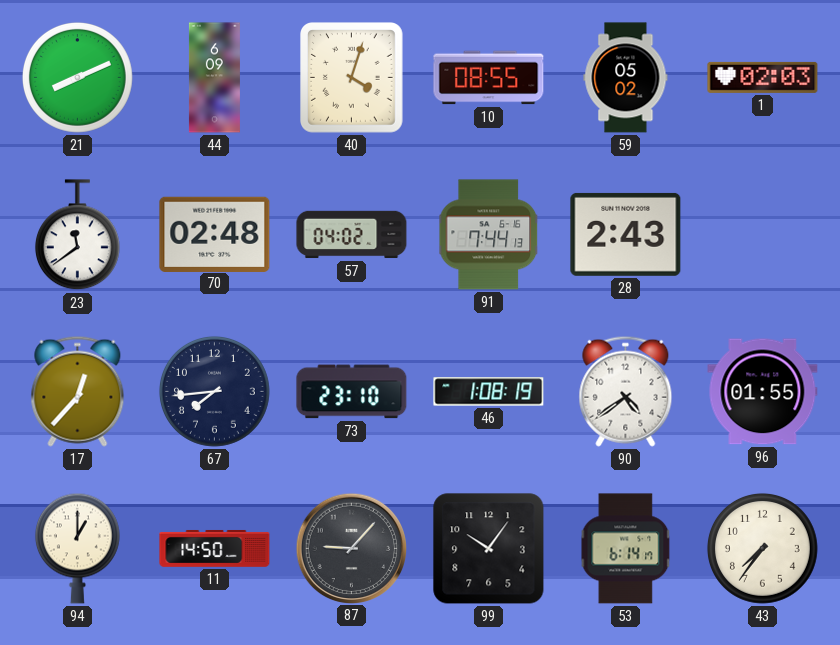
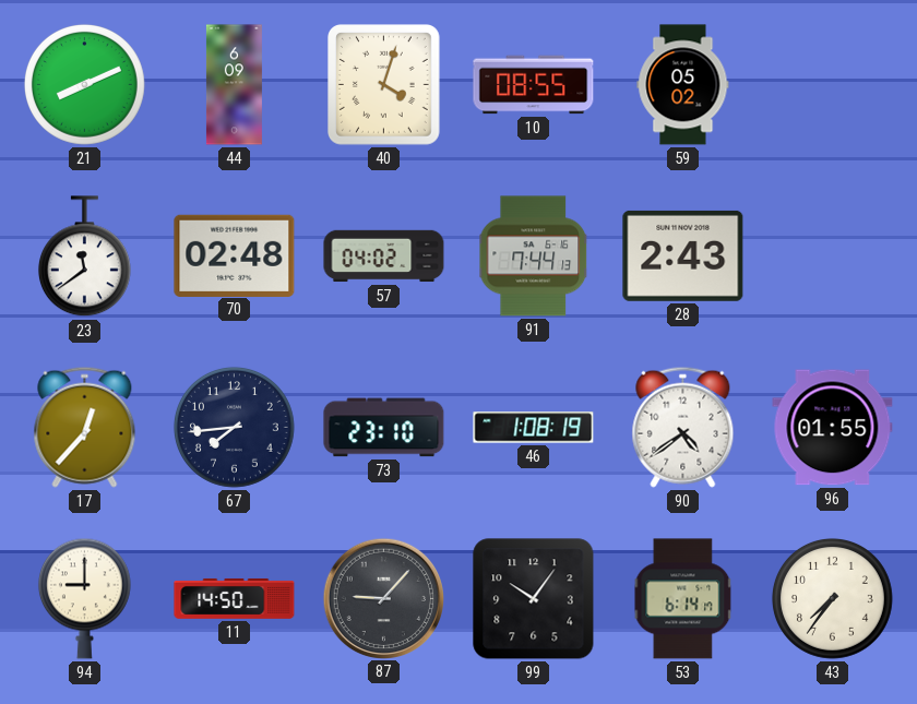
1: 02:03 -> none (763, 77)
94: 1:00 -> 9:00 (84, 598)
